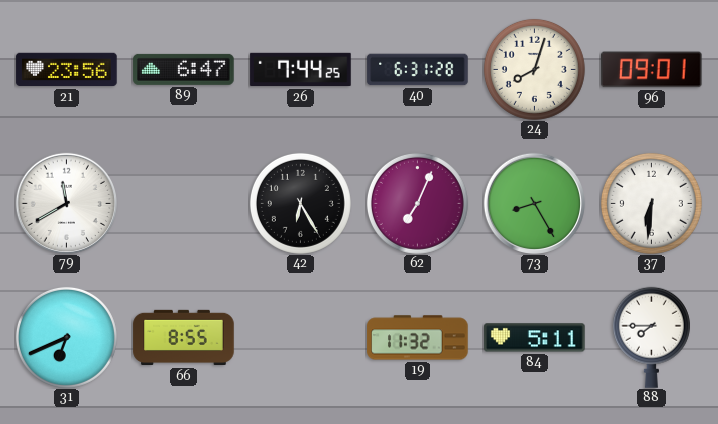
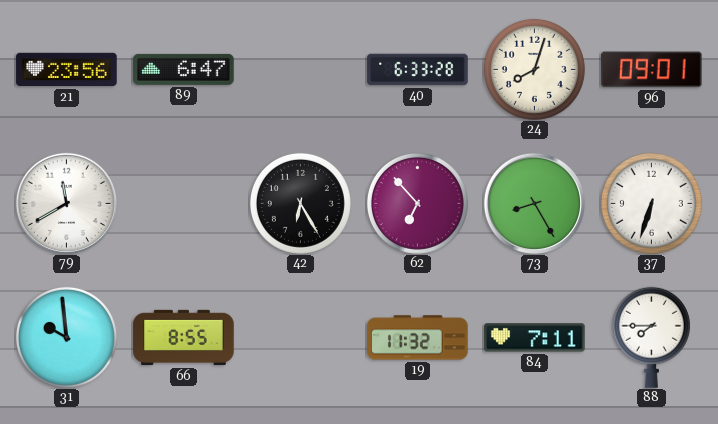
26: 7:44 -> none (301, 70)
40: 6:31 -> 6:33 (418, 70)
62: 7:04 -> 6:53 (417, 203)
37: 6:31 -> 6:33 (651, 203)
31: 6:41 -> 9:59 (66, 337)
84: 5:11 -> 7:11 (535, 338)
